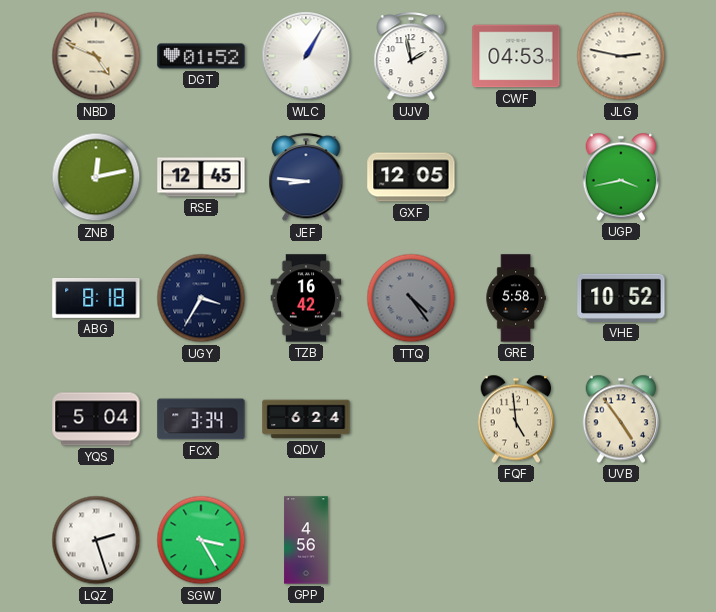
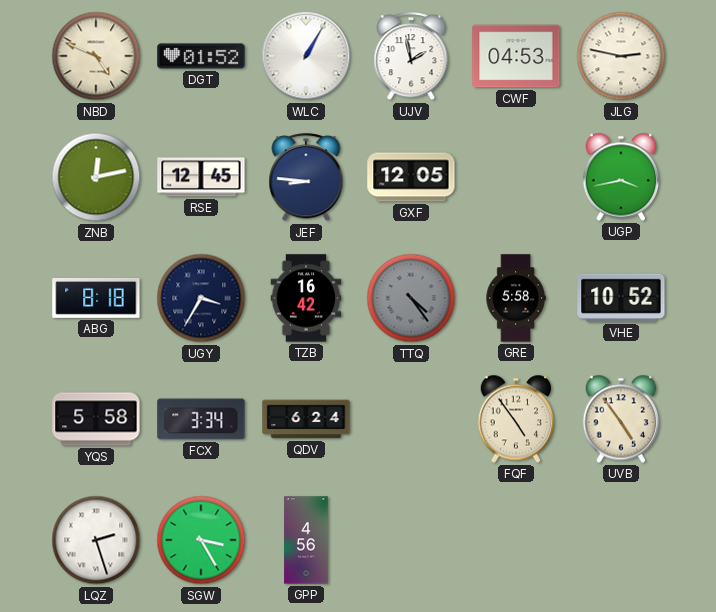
YQS: 5:04 -> 5:58 (96, 419)
FQF: 4:59 -> 4:54 (516, 419)
